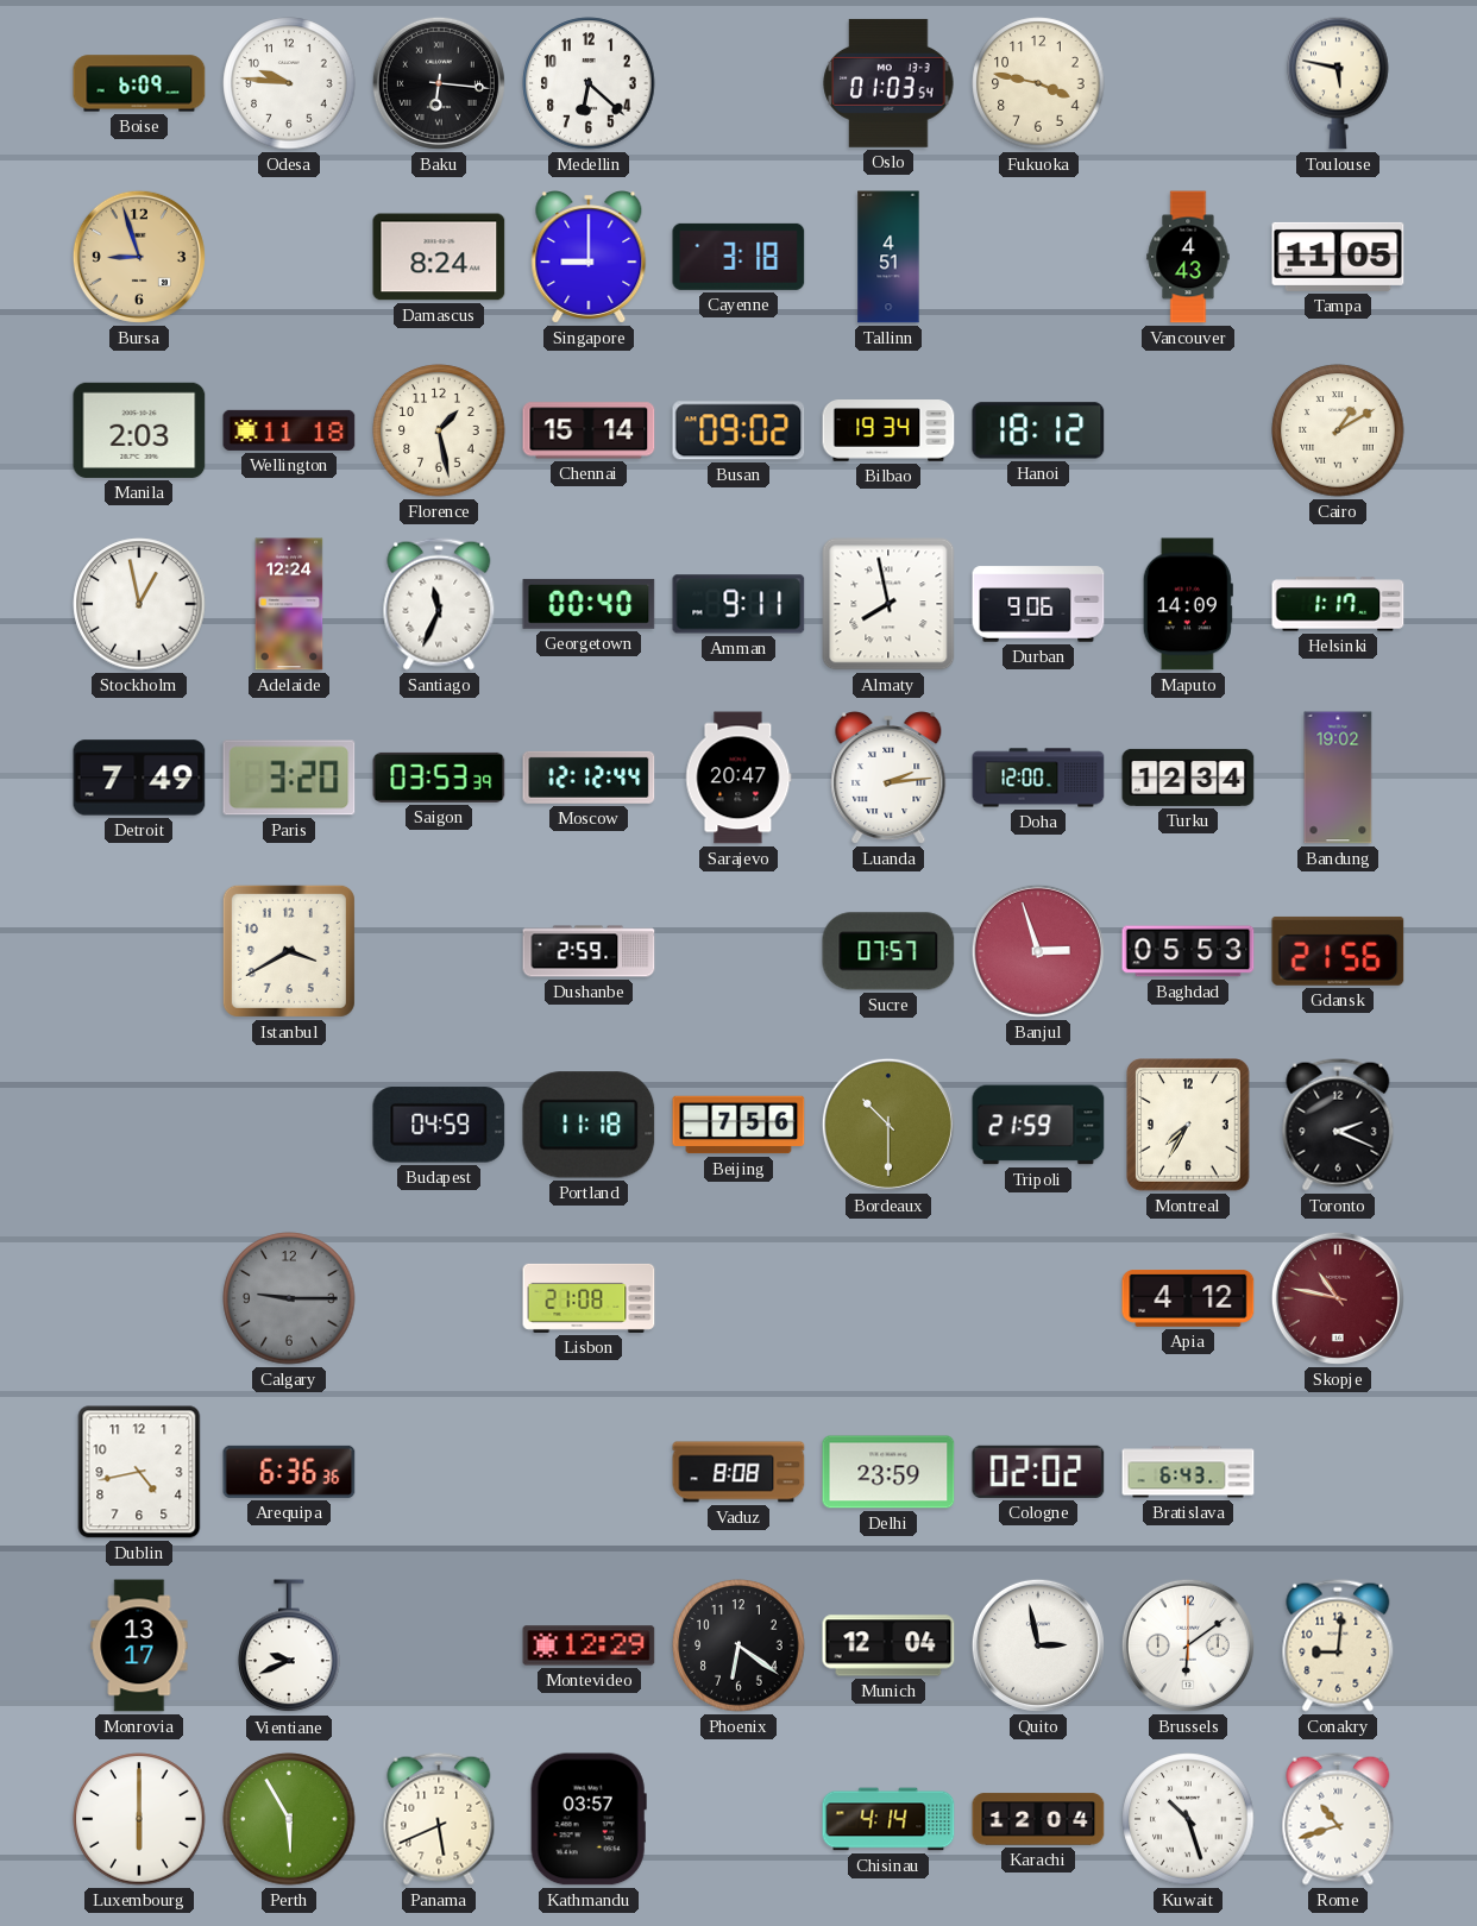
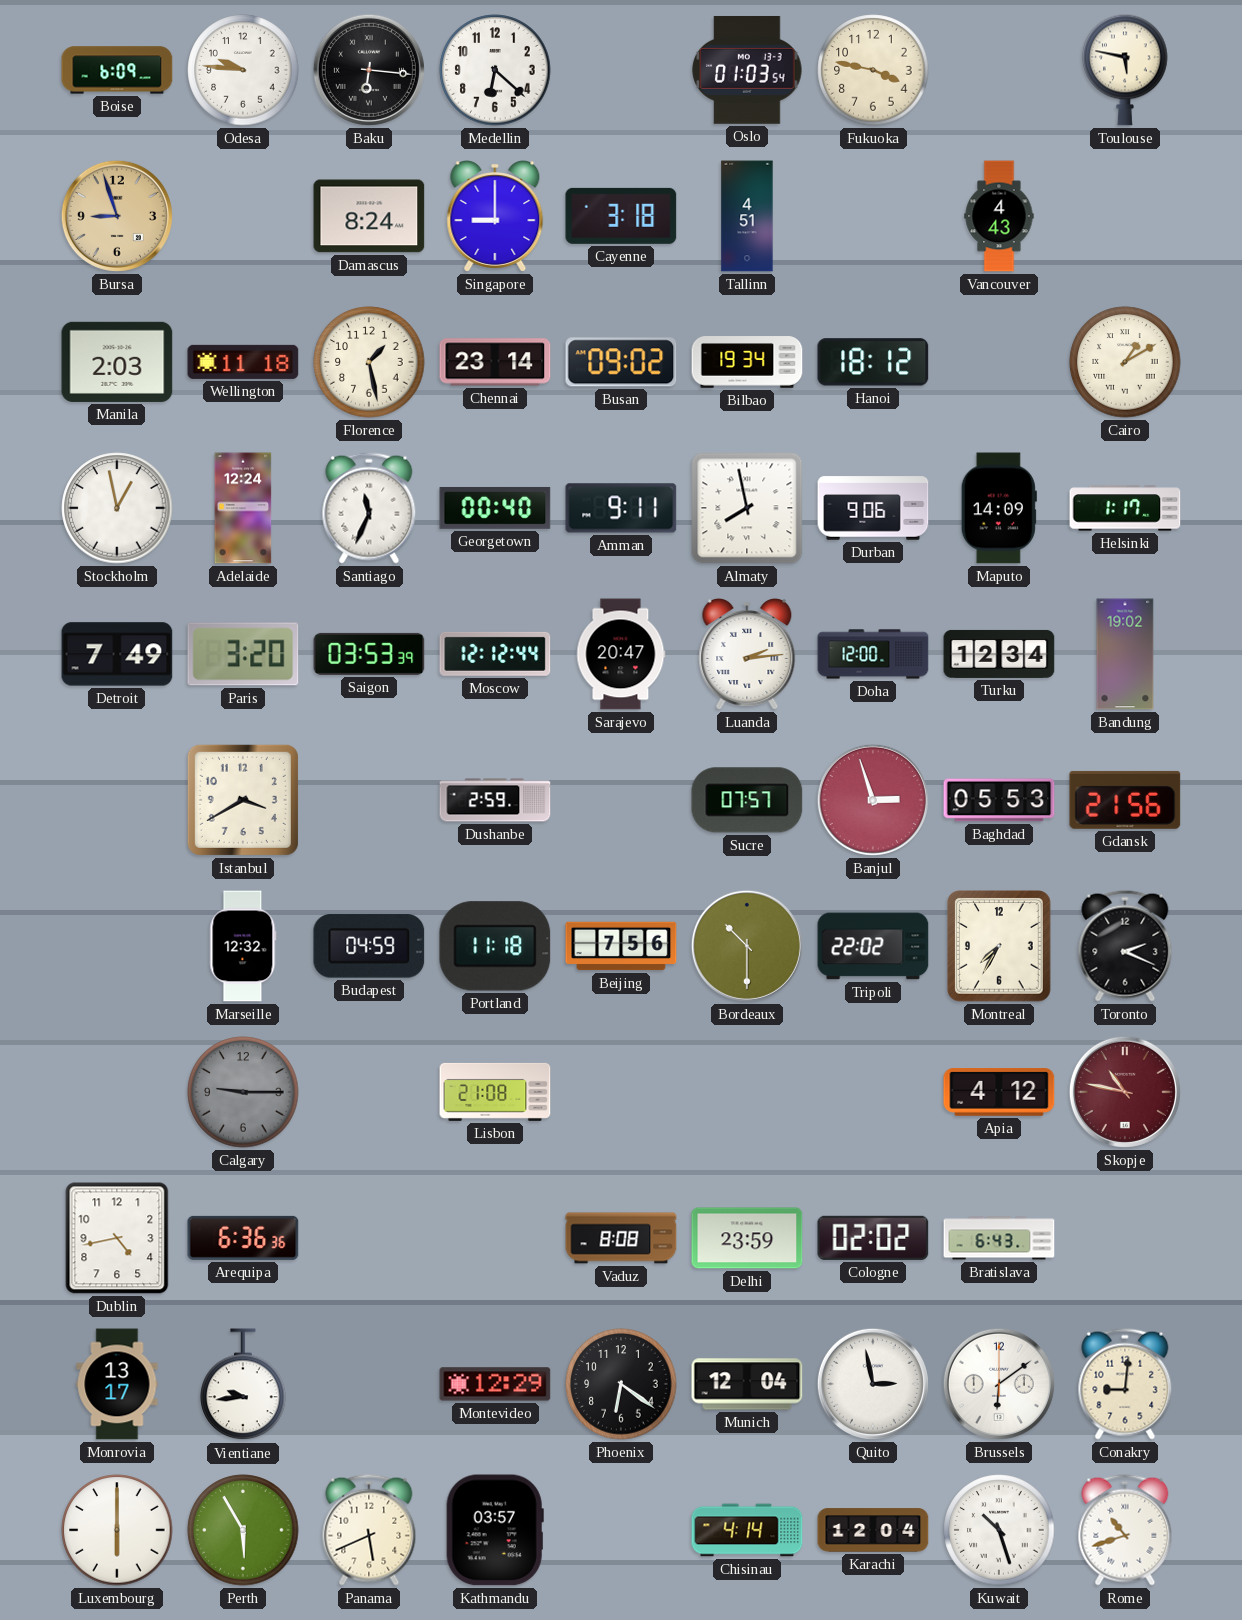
Tampa: 11:05 -> none (1338, 257)
Chennai: 15:14 -> 23:14 (495, 362)
Marseille: none -> 12:32 (243, 946)
Tripoli: 21:59 -> 22:02 (873, 946)
Vientiane: 9:41 -> 9:44 (243, 1385)
